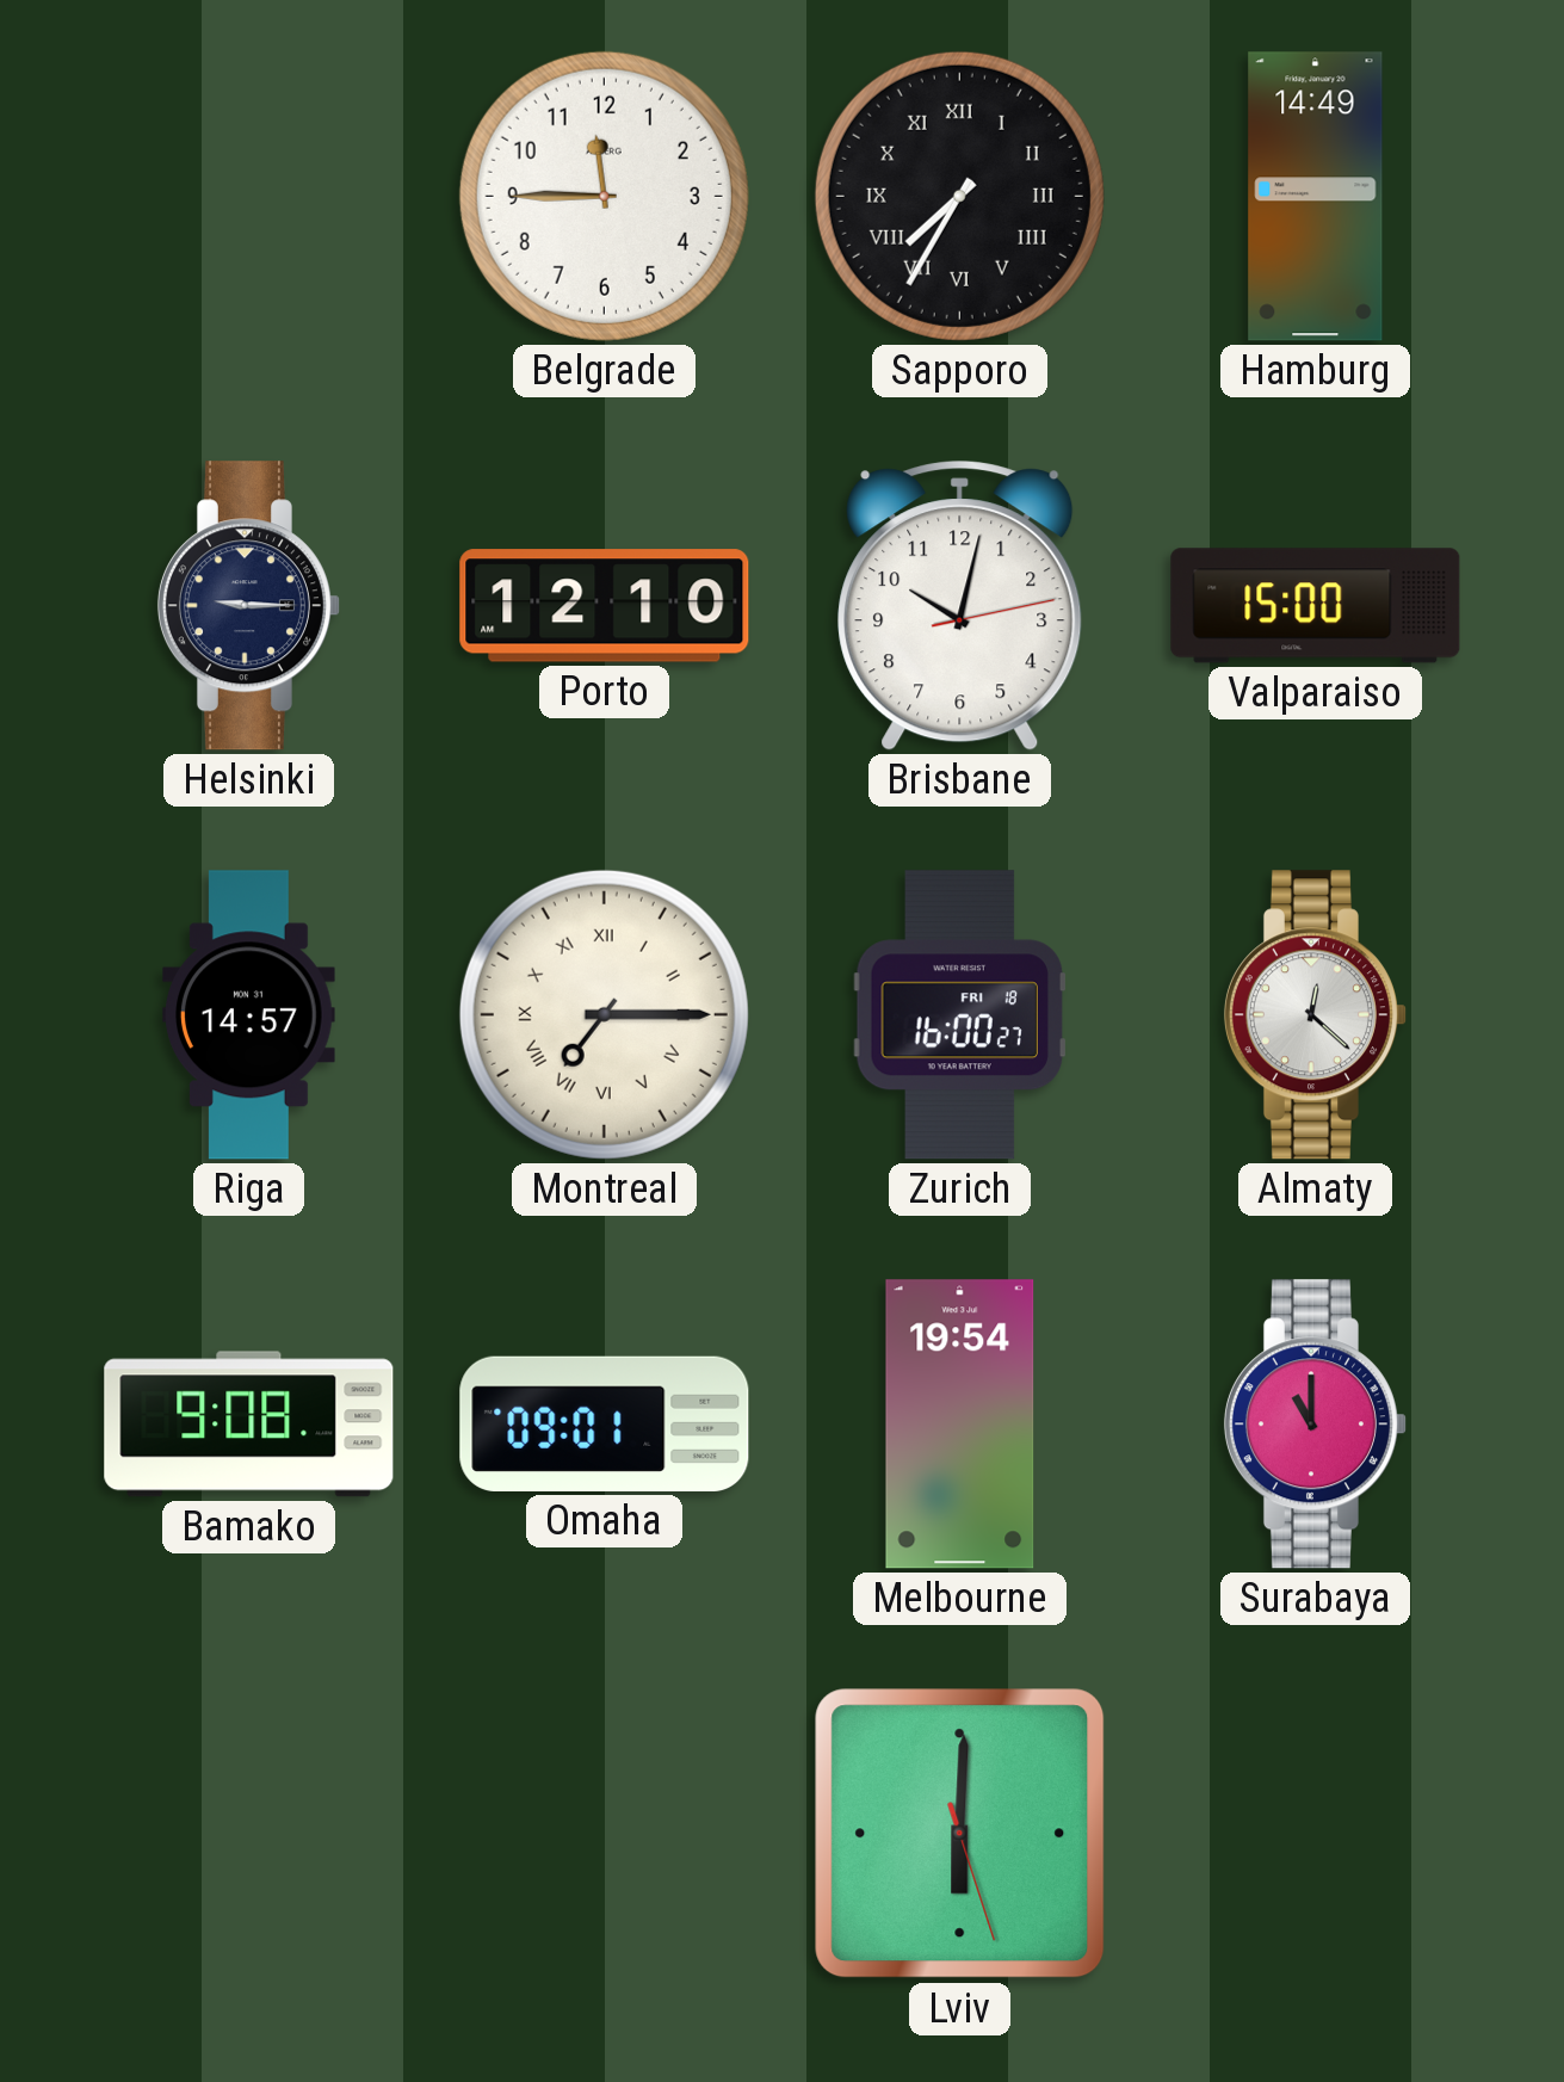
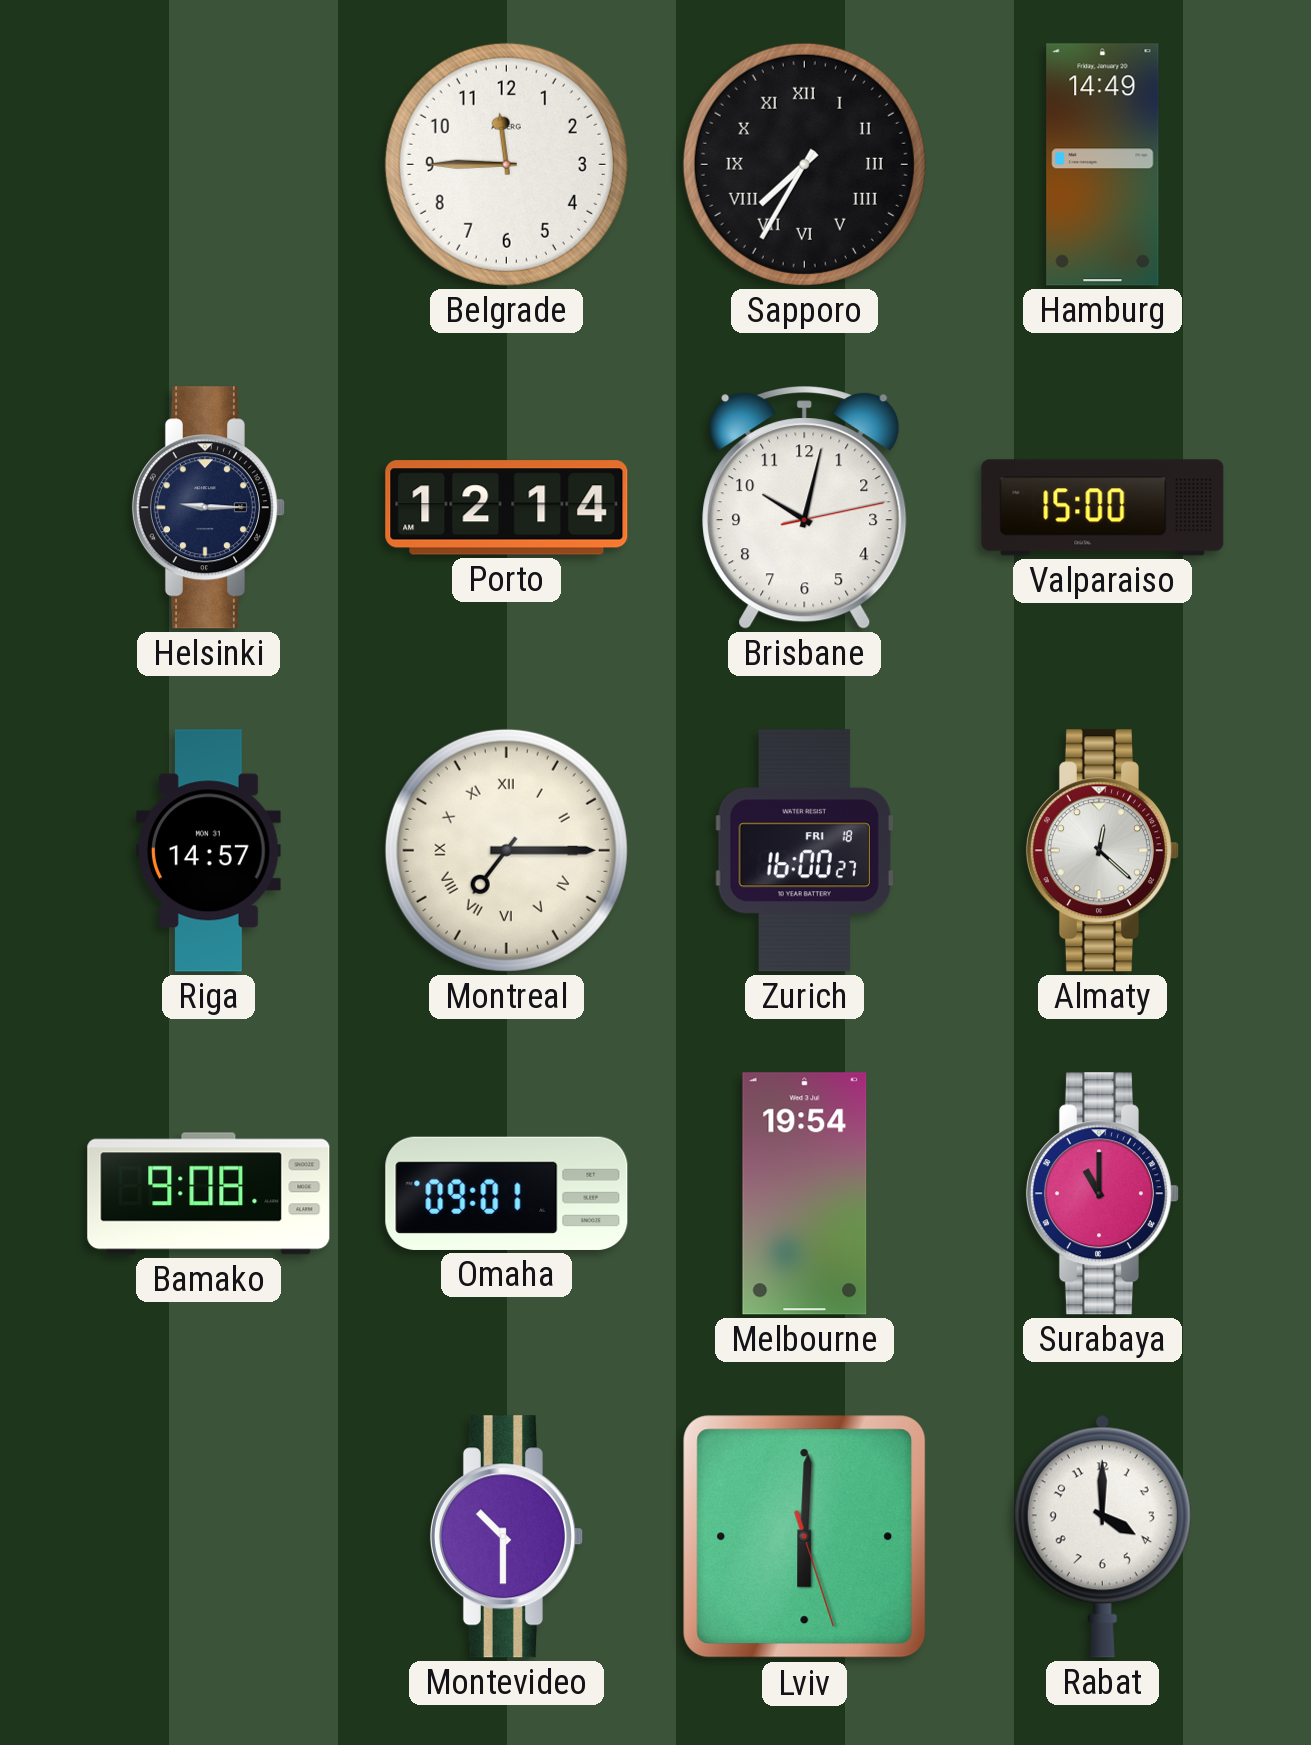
Porto: 12:10 -> 12:14 (507, 508)
Montevideo: none -> 10:30 (506, 1537)
Rabat: none -> 4:00 (1102, 1536)
